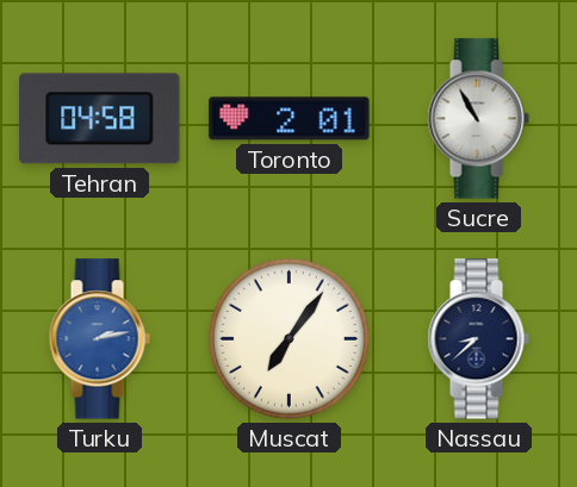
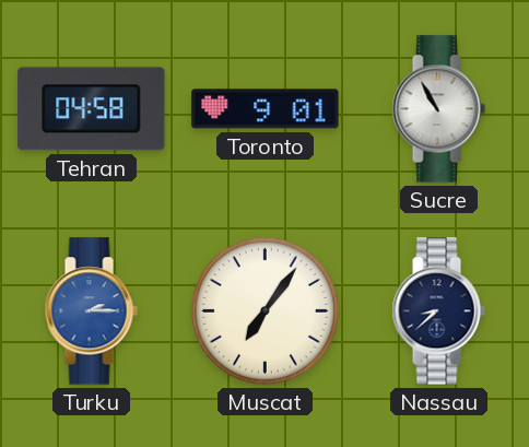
Toronto: 2:01 -> 9:01 (266, 109)
Turku: 2:13 -> 2:15 (91, 311)
